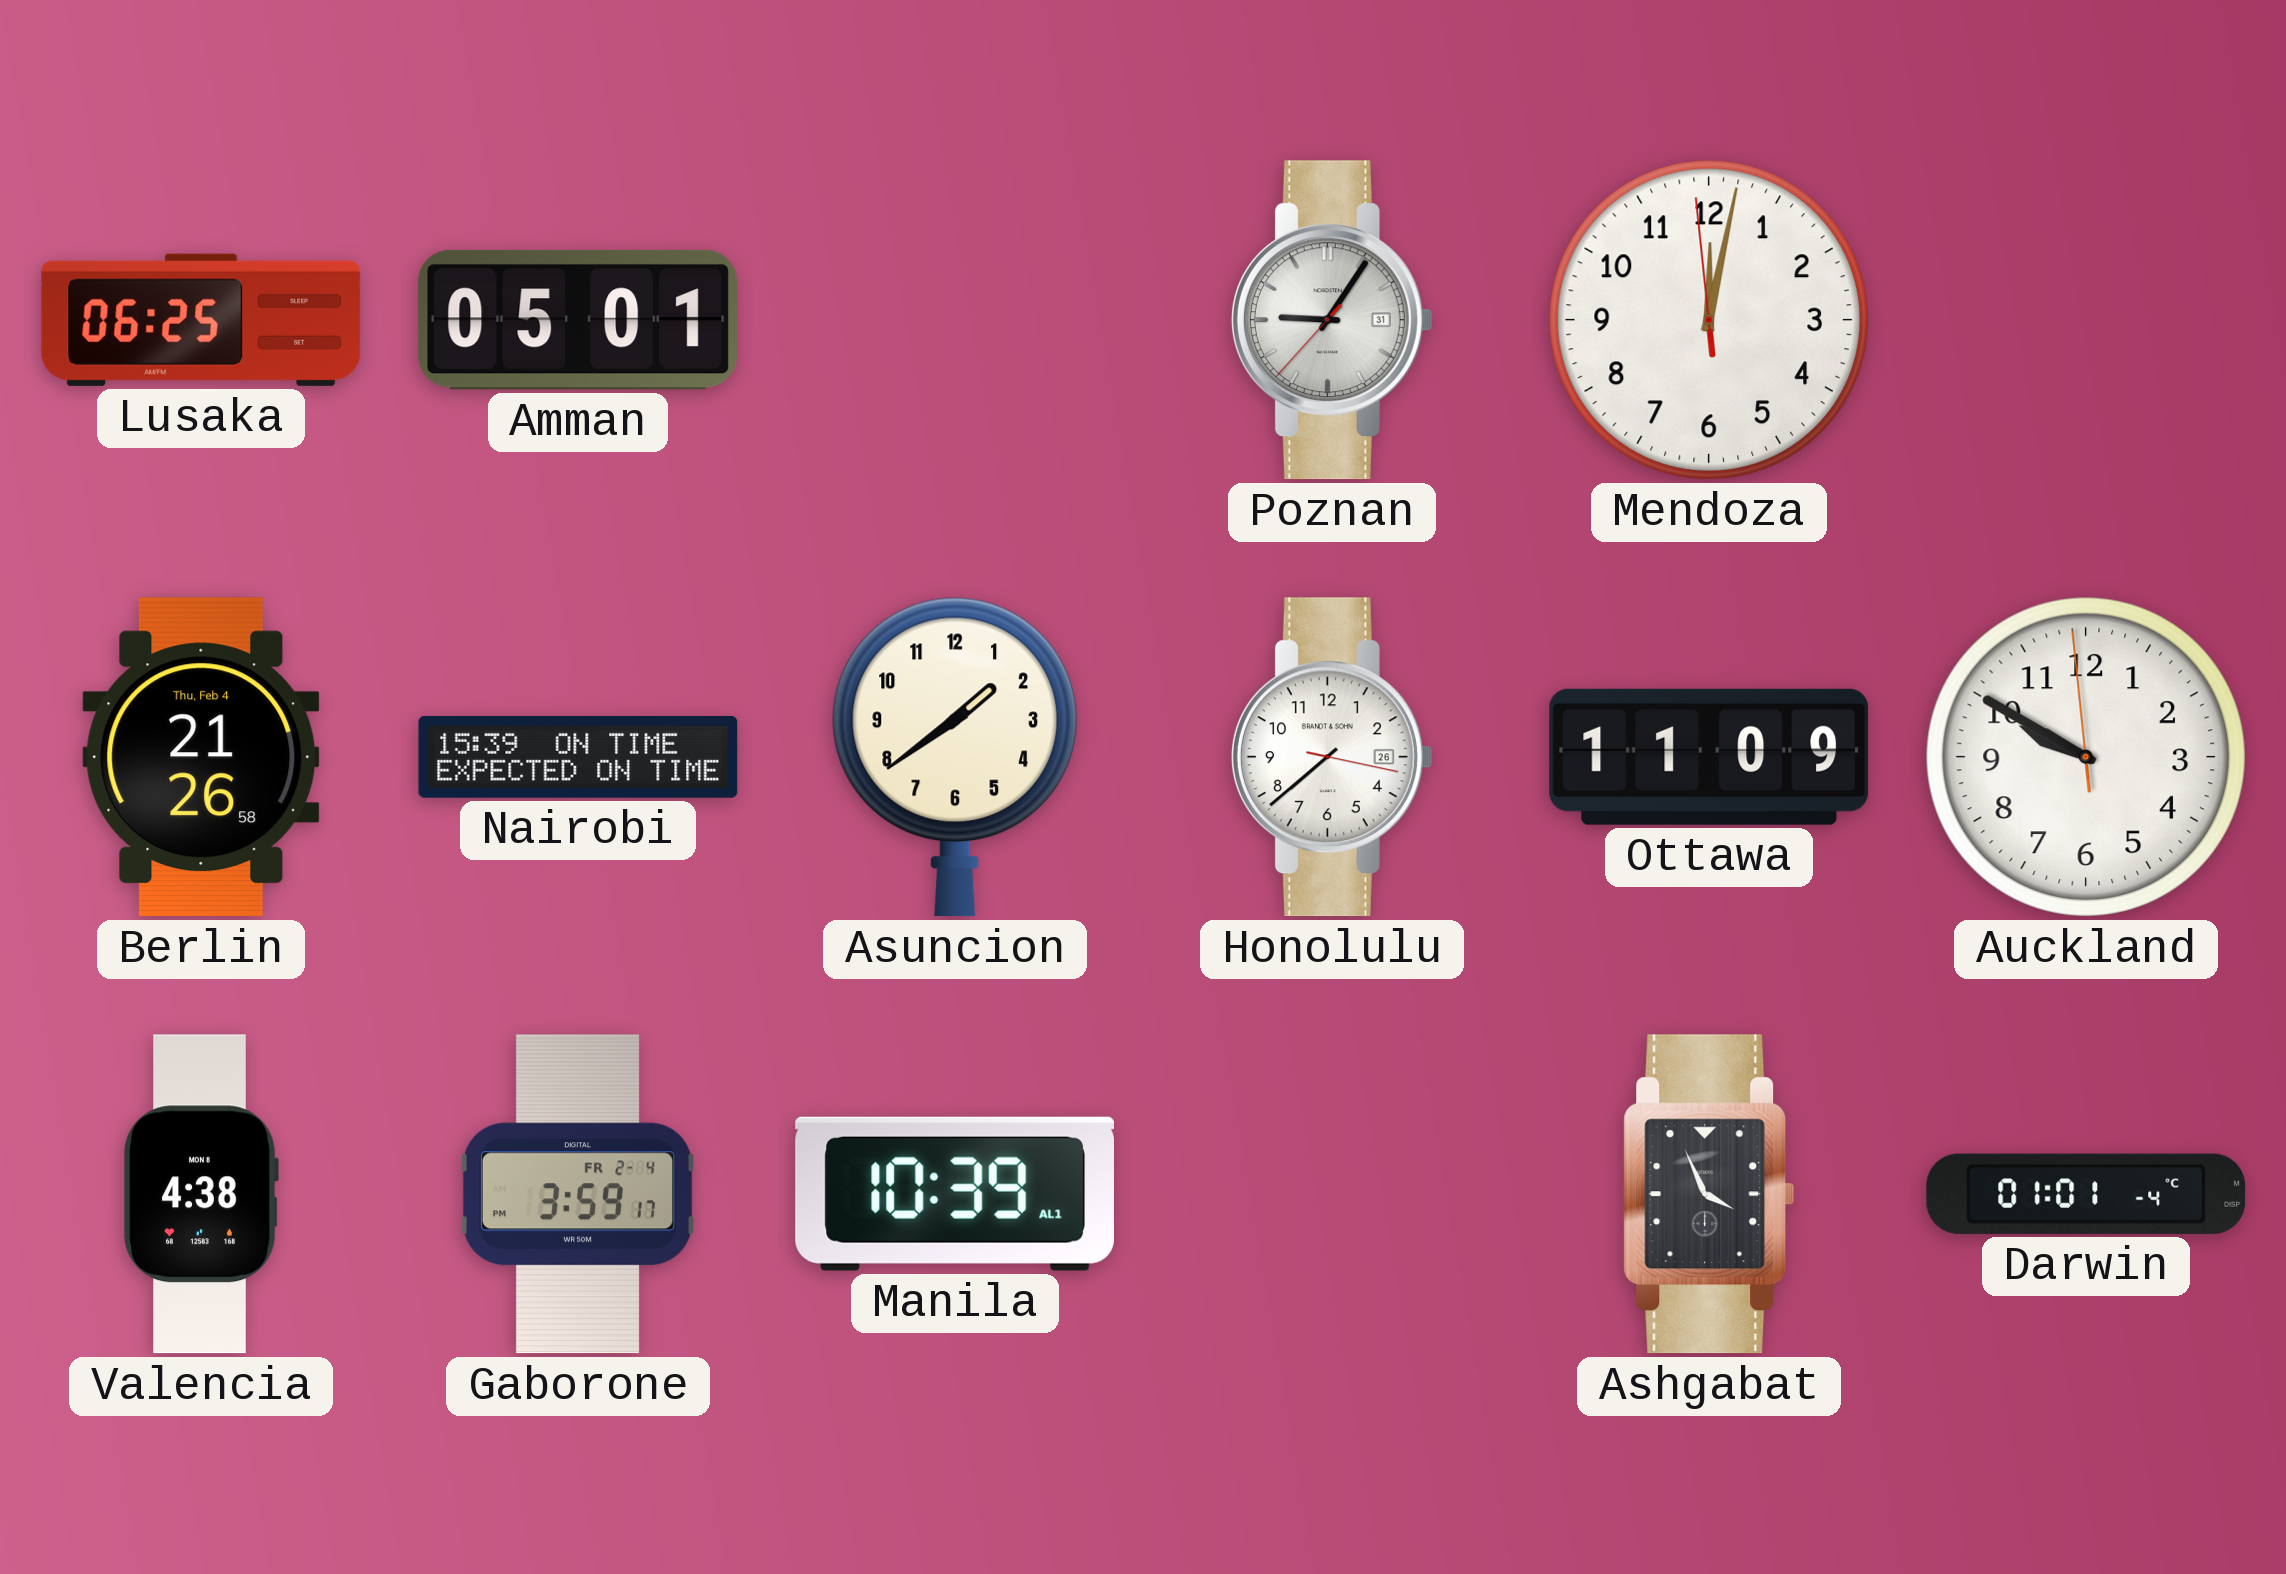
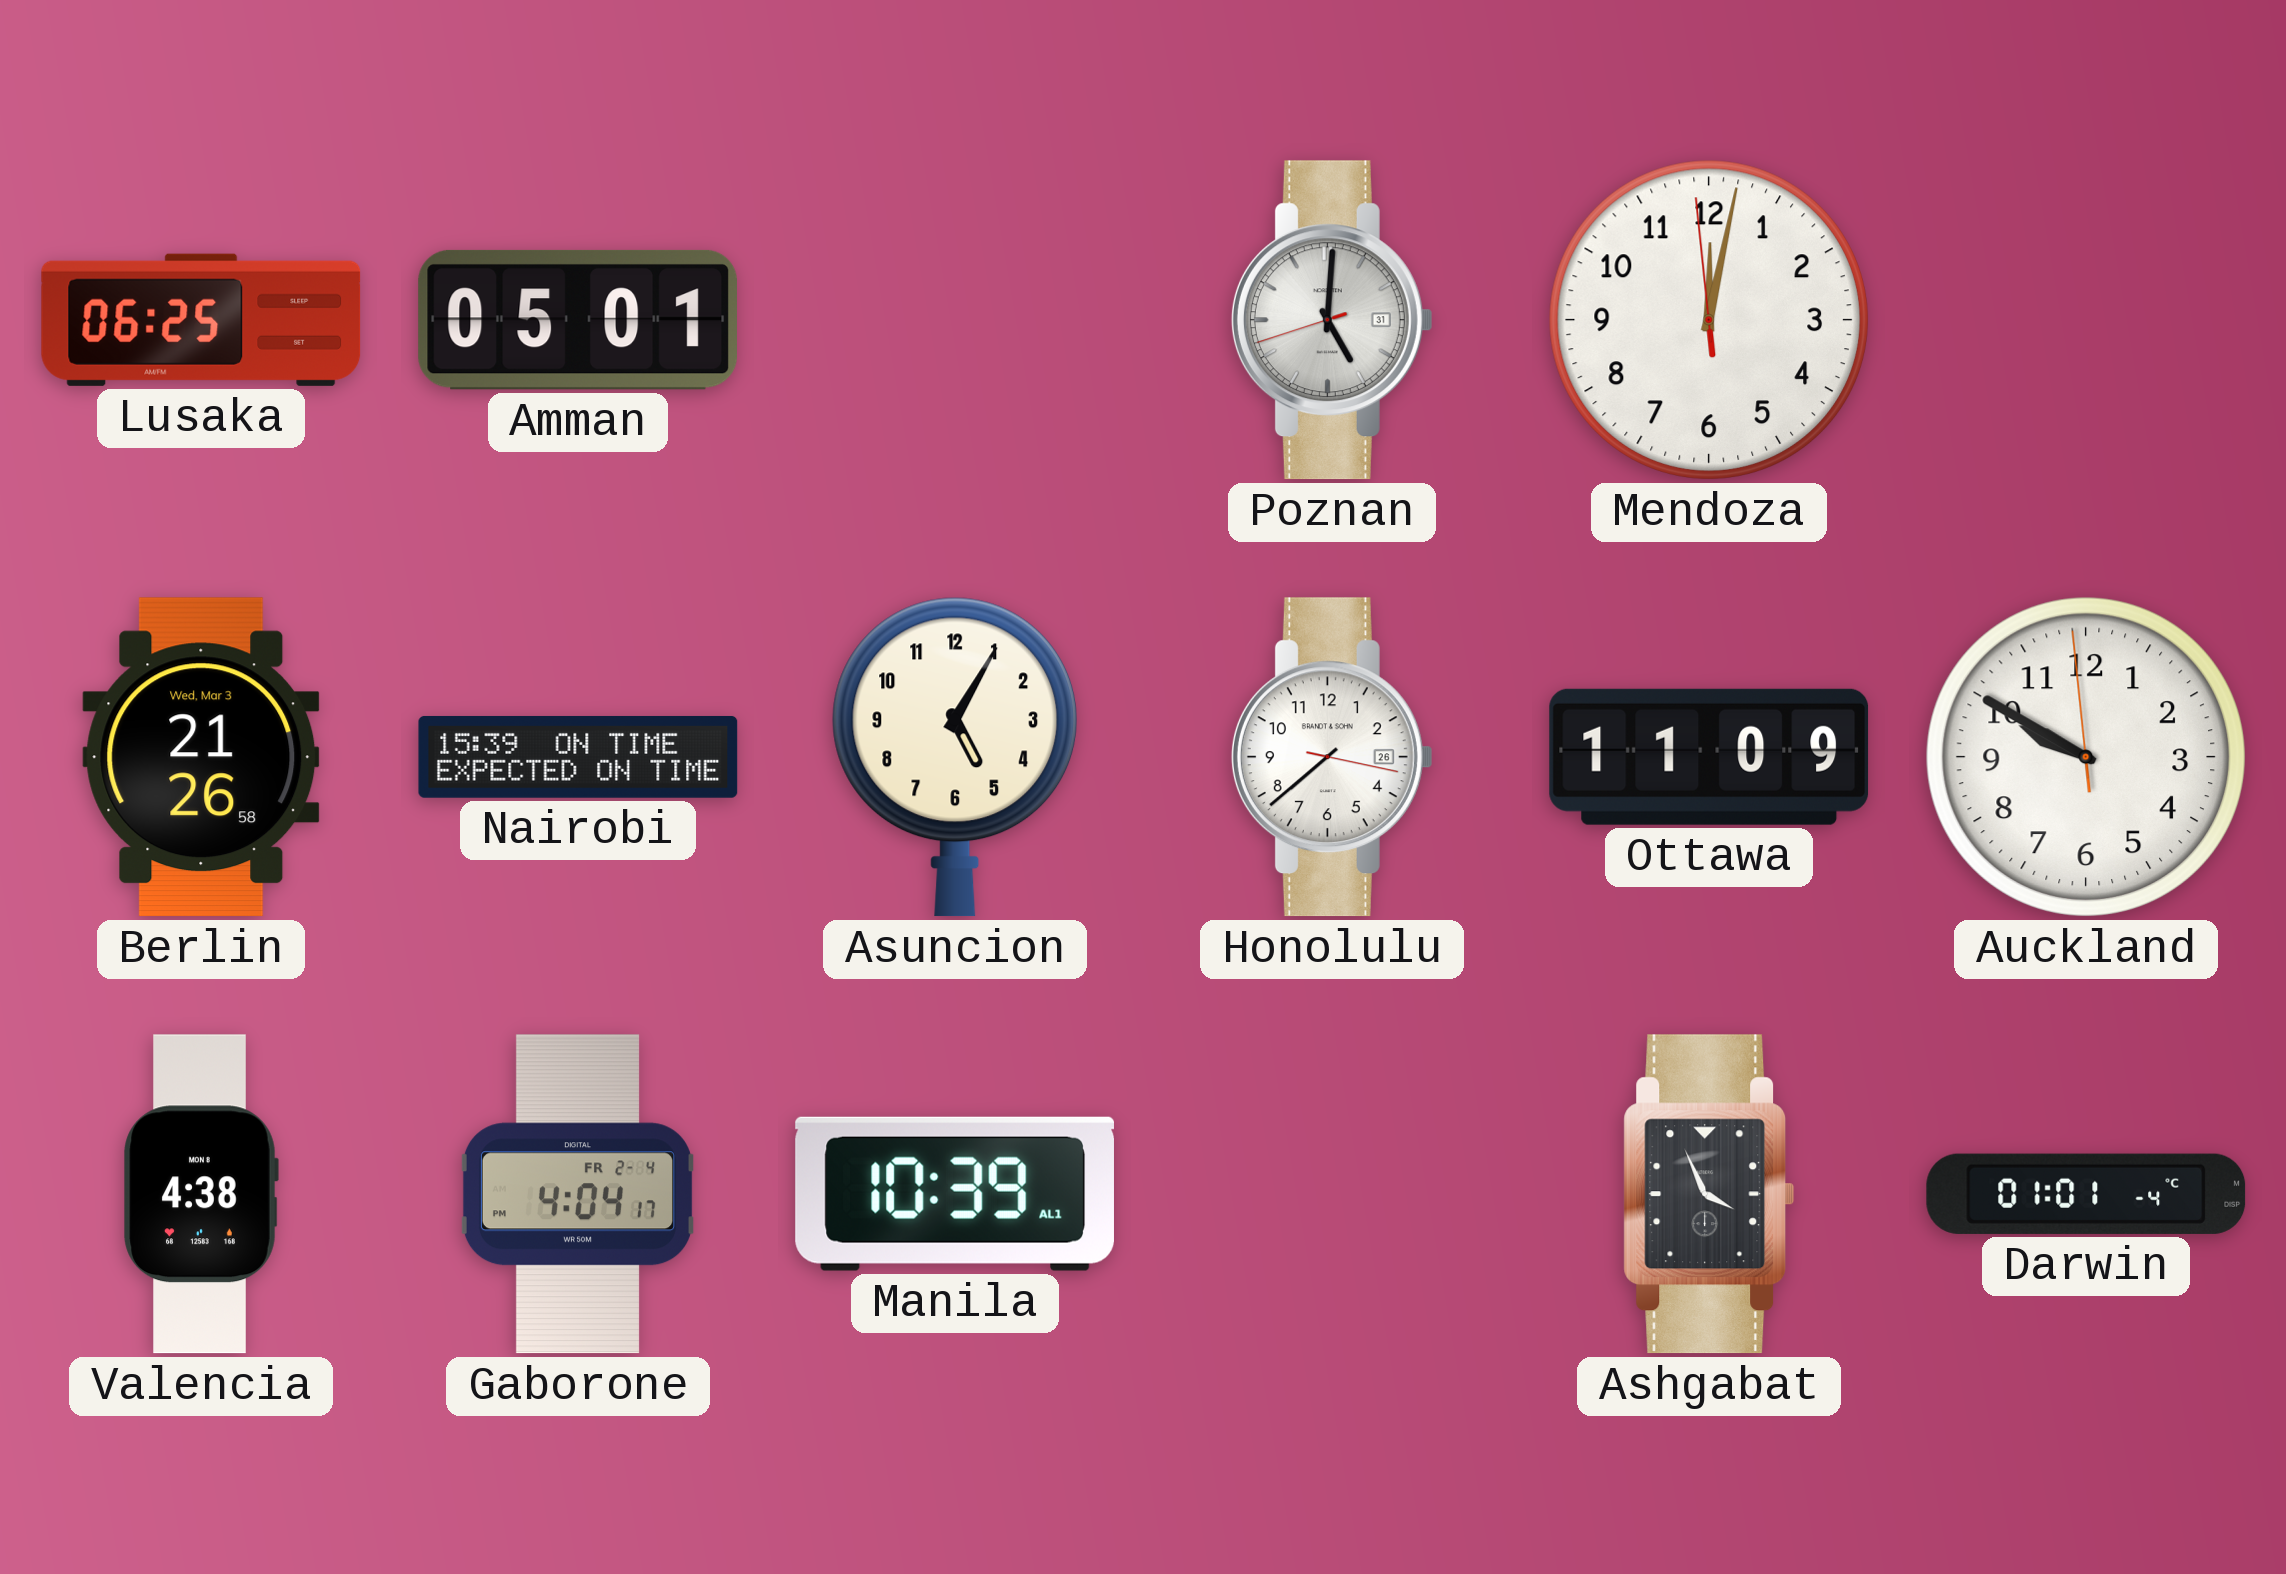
Poznan: 9:05 -> 5:00 (1332, 320)
Berlin date: Thu, Feb 4 -> Wed, Mar 3 (201, 757)
Asuncion: 1:39 -> 5:05 (955, 757)
Gaborone: 3:59 -> 4:04 (578, 1194)
